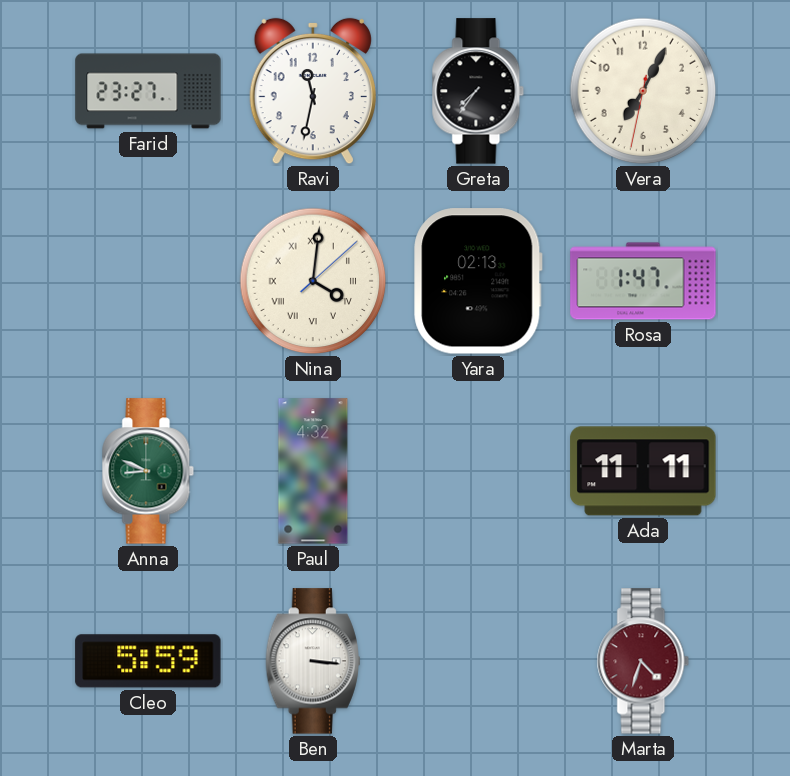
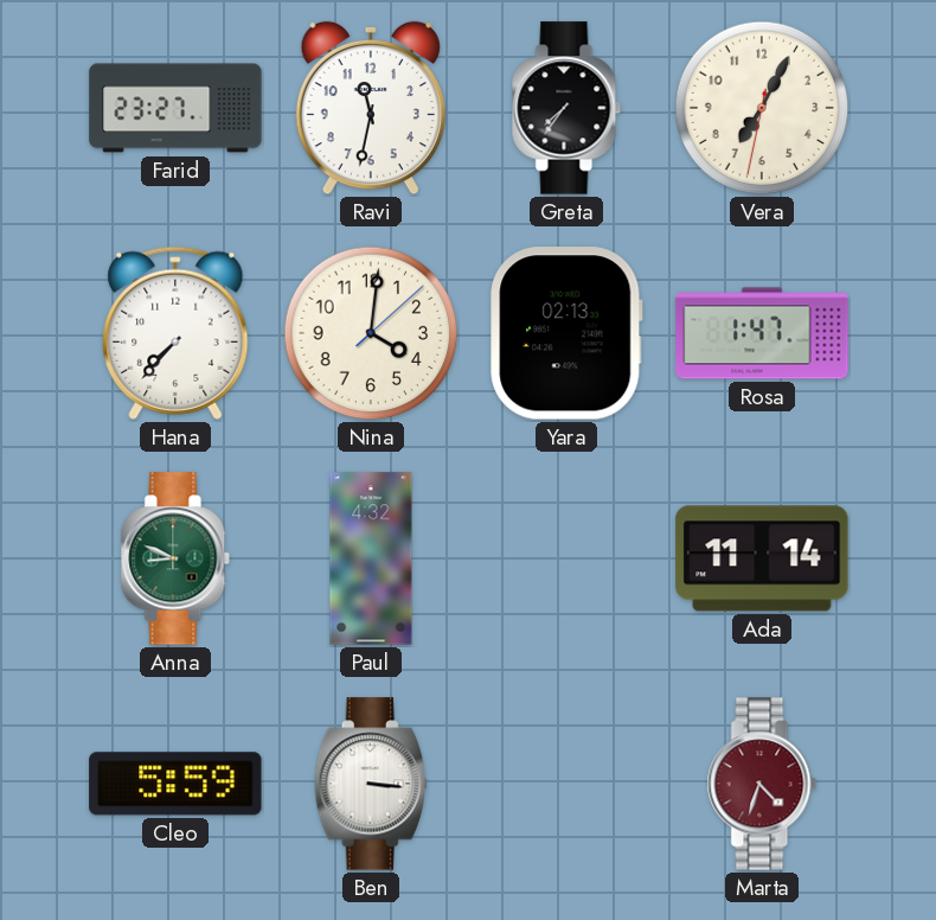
Hana: none -> 7:37 (175, 333)
Nina numerals: Roman -> Arabic (371, 333)
Ada: 11:11 -> 11:14 (762, 558)
